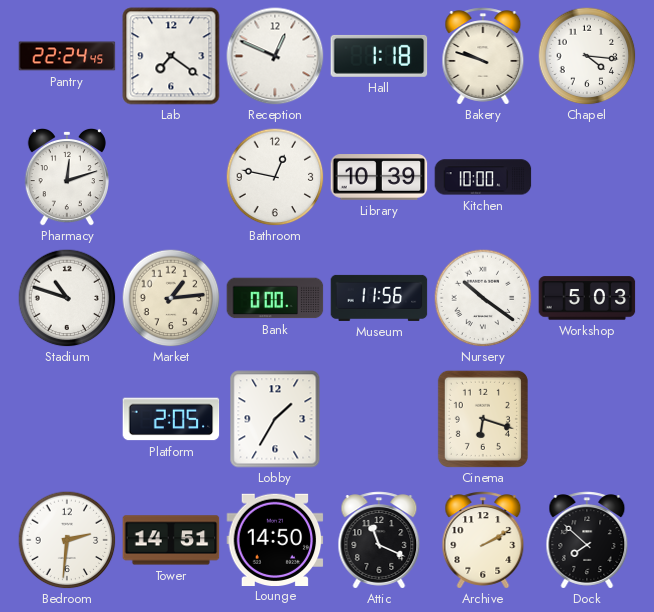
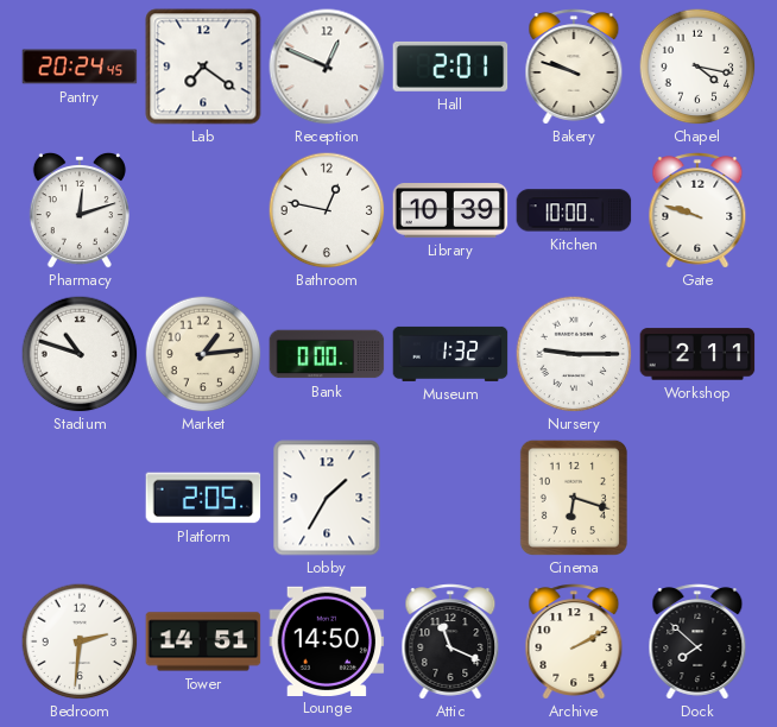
Pantry: 22:24 -> 20:24 (80, 67)
Hall: 1:18 -> 2:01 (450, 67)
Chapel: 4:16 -> 4:17 (697, 67)
Gate: none -> 9:48 (697, 210)
Museum: 11:56 -> 1:32 (450, 354)
Nursery: 10:21 -> 9:15 (574, 354)
Workshop: 5:03 -> 2:11 (697, 354)
